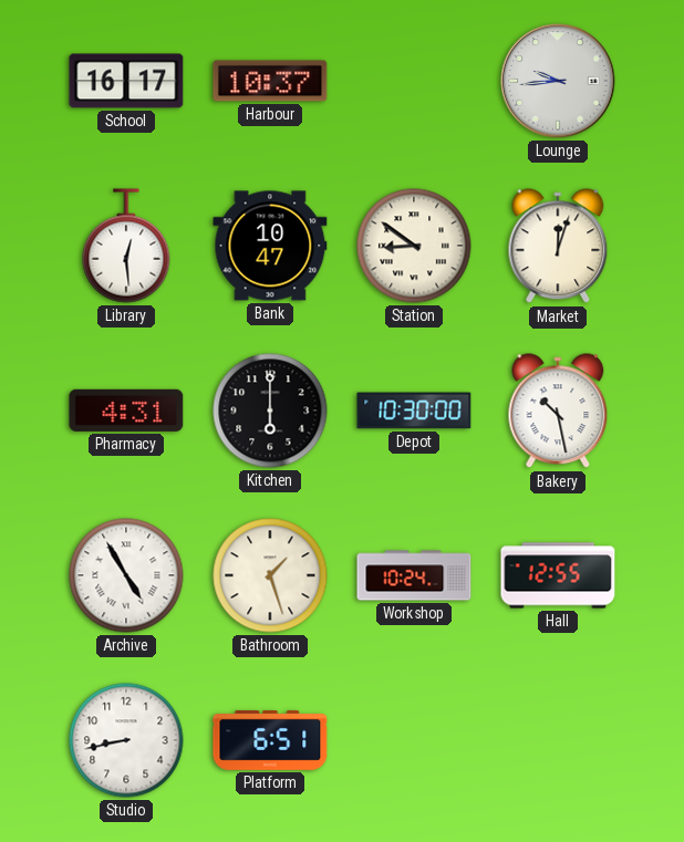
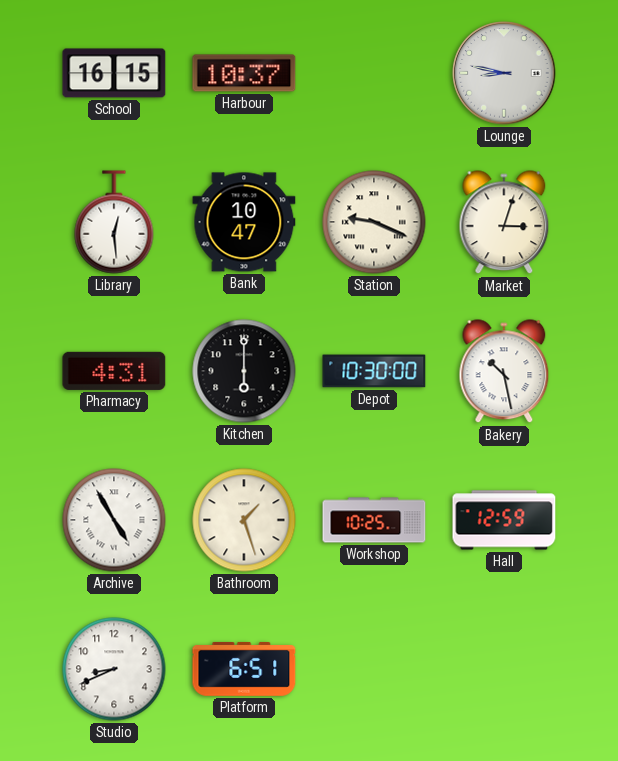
School: 16:17 -> 16:15 (114, 73)
Lounge: 9:44 -> 8:47 (504, 73)
Station: 8:51 -> 9:19 (374, 222)
Market: 12:03 -> 3:03 (504, 223)
Workshop: 10:24 -> 10:25 (374, 520)
Hall: 12:55 -> 12:59 (504, 520)
Studio: 8:43 -> 8:41 (114, 669)
